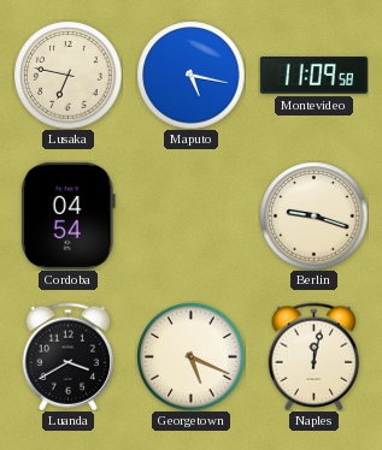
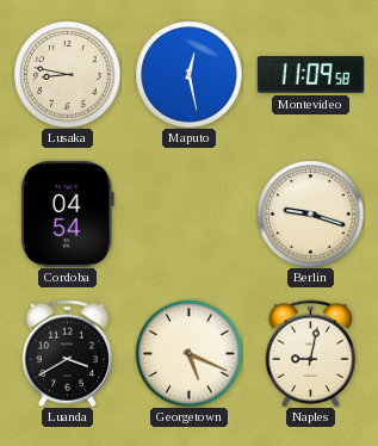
Lusaka: 6:47 -> 8:47 (67, 74)
Maputo: 5:17 -> 12:28 (188, 74)
Naples: 12:02 -> 9:02 (311, 353)
